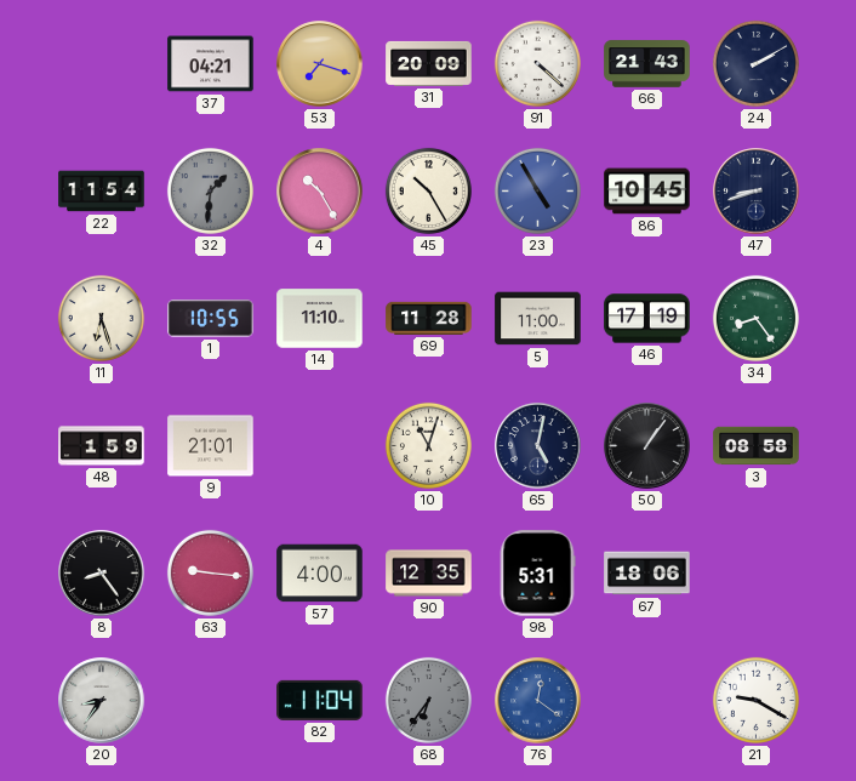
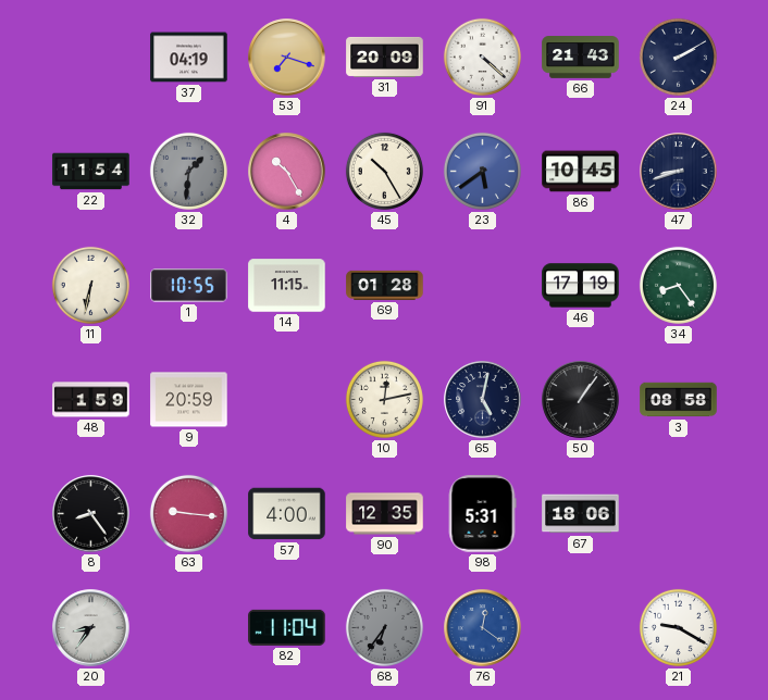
37: 04:21 -> 04:19 (189, 58)
23: 4:55 -> 5:39 (482, 171)
11: 6:27 -> 6:32 (90, 285)
14: 11:10 -> 11:15 (287, 286)
69: 11:28 -> 01:28 (385, 285)
5: 11:00 -> none (538, 319)
9: 21:01 -> 20:59 (189, 400)
10: 11:03 -> 12:13 (384, 399)
